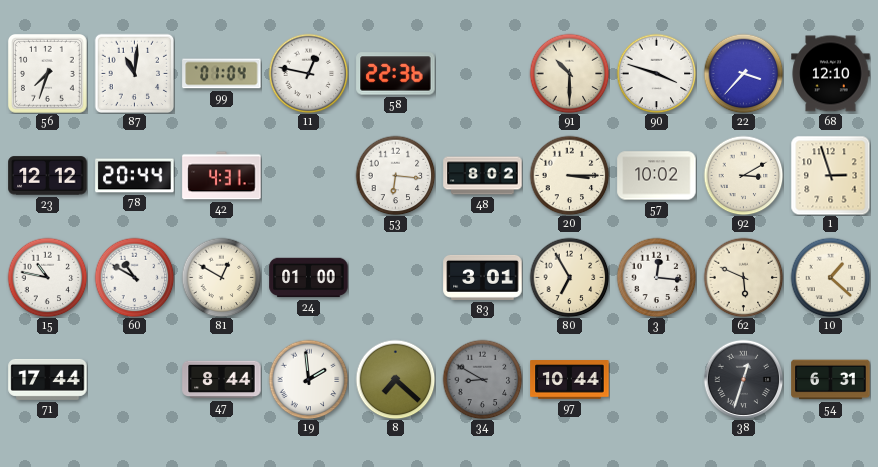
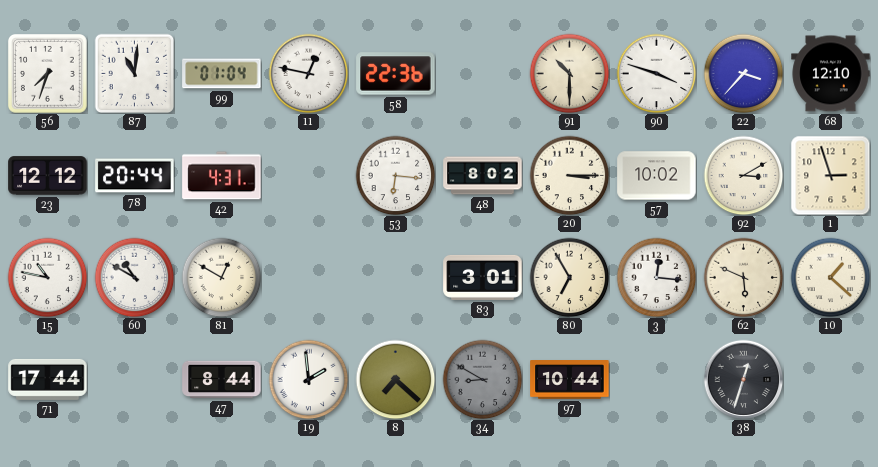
24: 01:00 -> none (309, 278)
54: 6:31 -> none (831, 380)
